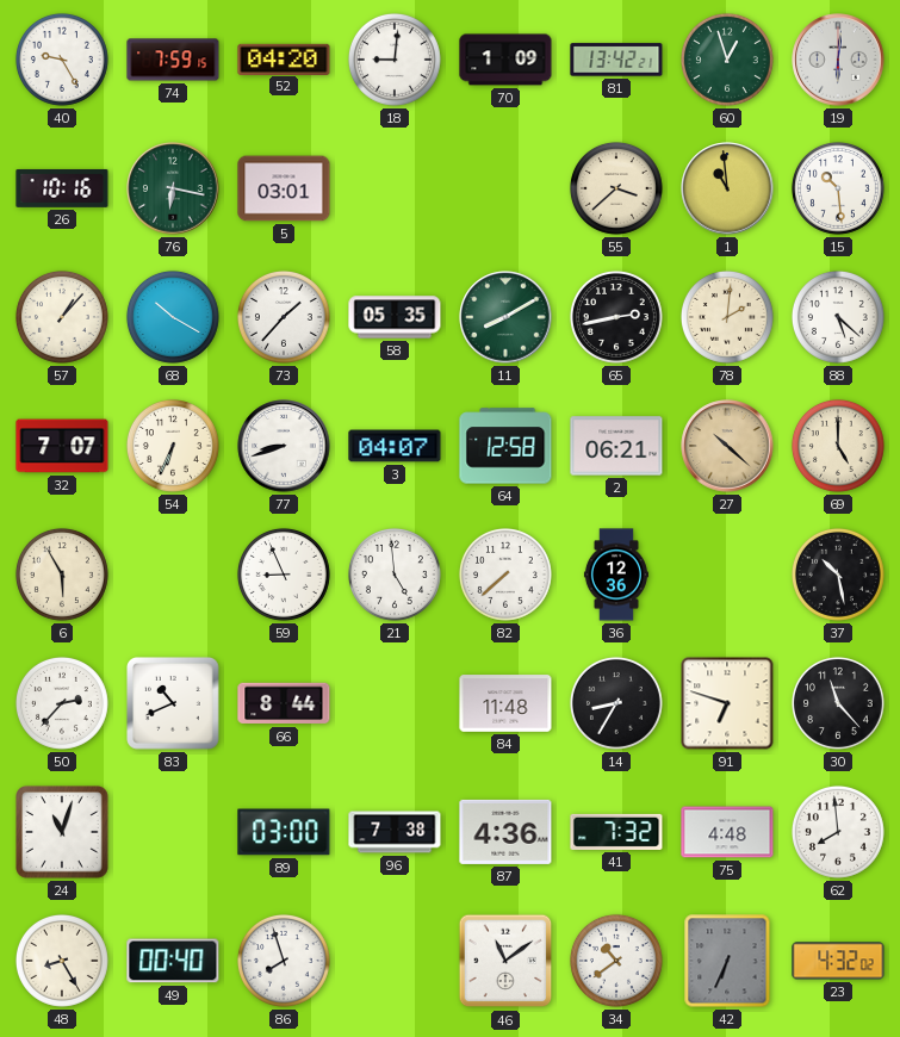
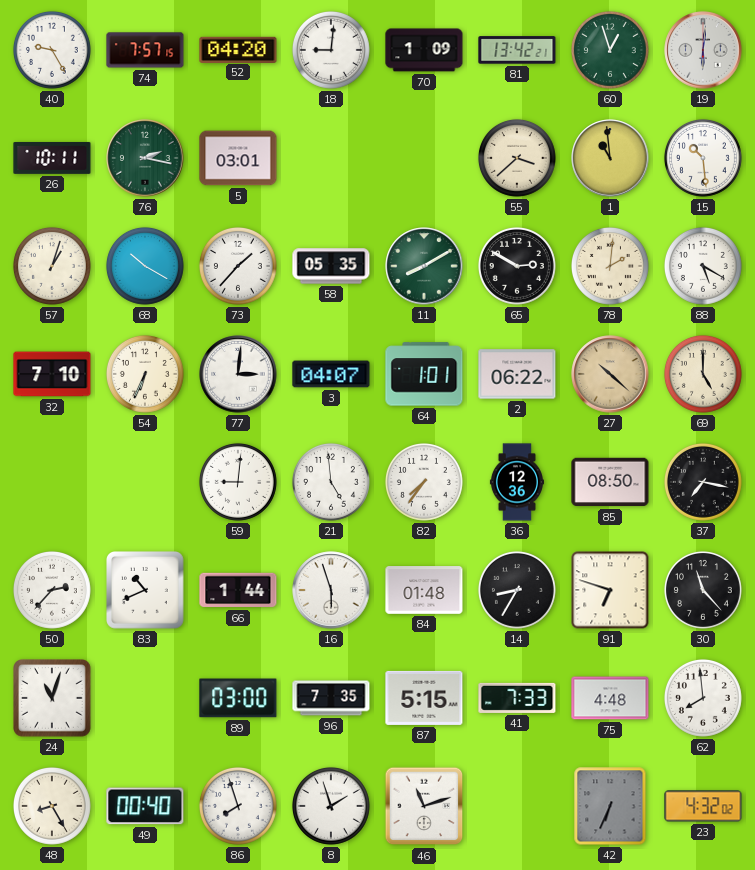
74: 7:59 -> 7:57 (145, 50)
26: 10:16 -> 10:11 (52, 158)
76: 6:17 -> 2:17 (145, 158)
57: 1:07 -> 1:03 (52, 266)
65: 2:43 -> 2:50 (517, 266)
88: 5:22 -> 5:20 (703, 266)
32: 7:07 -> 7:10 (52, 374)
77: 8:42 -> 3:01 (238, 374)
64: 12:58 -> 1:01 (424, 374)
2: 06:21 -> 06:22 (517, 374)
6: 5:55 -> none (62, 575)
59: 8:56 -> 9:01 (238, 482)
82: 7:38 -> 7:36 (424, 482)
85: none -> 08:50 (610, 482)
37: 10:28 -> 7:17 (703, 482)
66: 8:44 -> 1:44 (238, 590)
16: none -> 5:57 (331, 590)
84: 11:48 -> 01:48 (424, 590)
96: 7:38 -> 7:35 (331, 698)
87: 4:36 -> 5:15 (424, 698)
41: 7:32 -> 7:33 (517, 698)
8: none -> 1:57 (331, 806)
46: 11:09 -> 11:12 (424, 806)
34: 10:39 -> none (616, 961)
